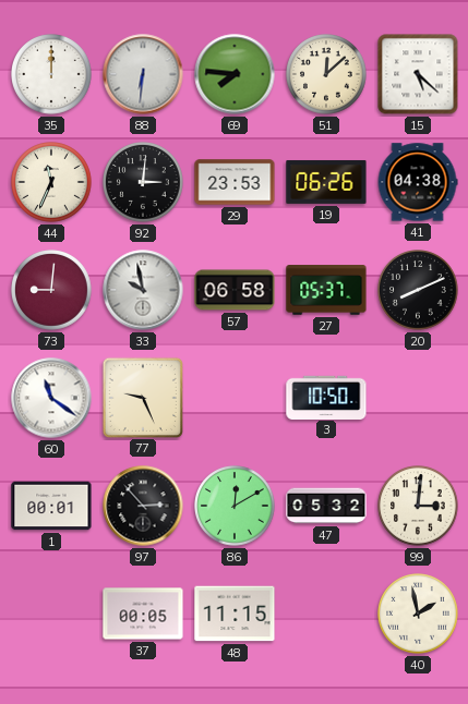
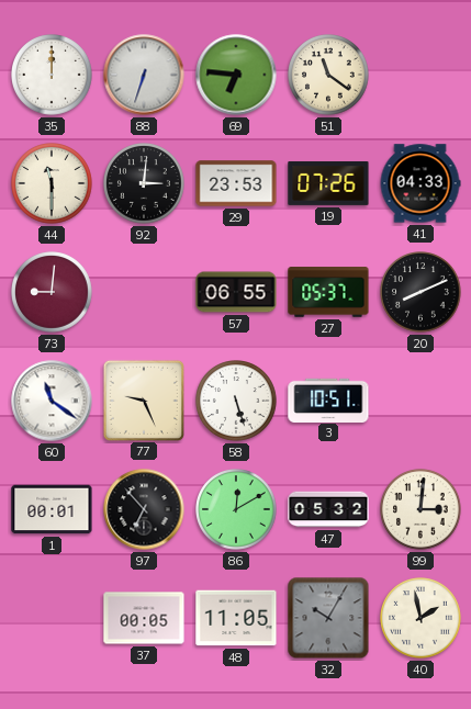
88: 6:31 -> 6:33 (144, 75)
69: 7:46 -> 6:46 (236, 75)
51: 12:08 -> 11:21 (328, 75)
15: 5:22 -> none (418, 74)
44: 11:34 -> 11:30 (52, 183)
19: 06:26 -> 07:26 (328, 183)
41: 04:38 -> 04:33 (420, 183)
33: 9:58 -> none (143, 290)
57: 06:58 -> 06:55 (236, 292)
58: none -> 5:27 (236, 401)
3: 10:50 -> 10:51 (328, 399)
97: 2:53 -> 6:53 (144, 509)
48: 11:15 -> 11:05 (236, 618)
32: none -> 10:05 (328, 618)
